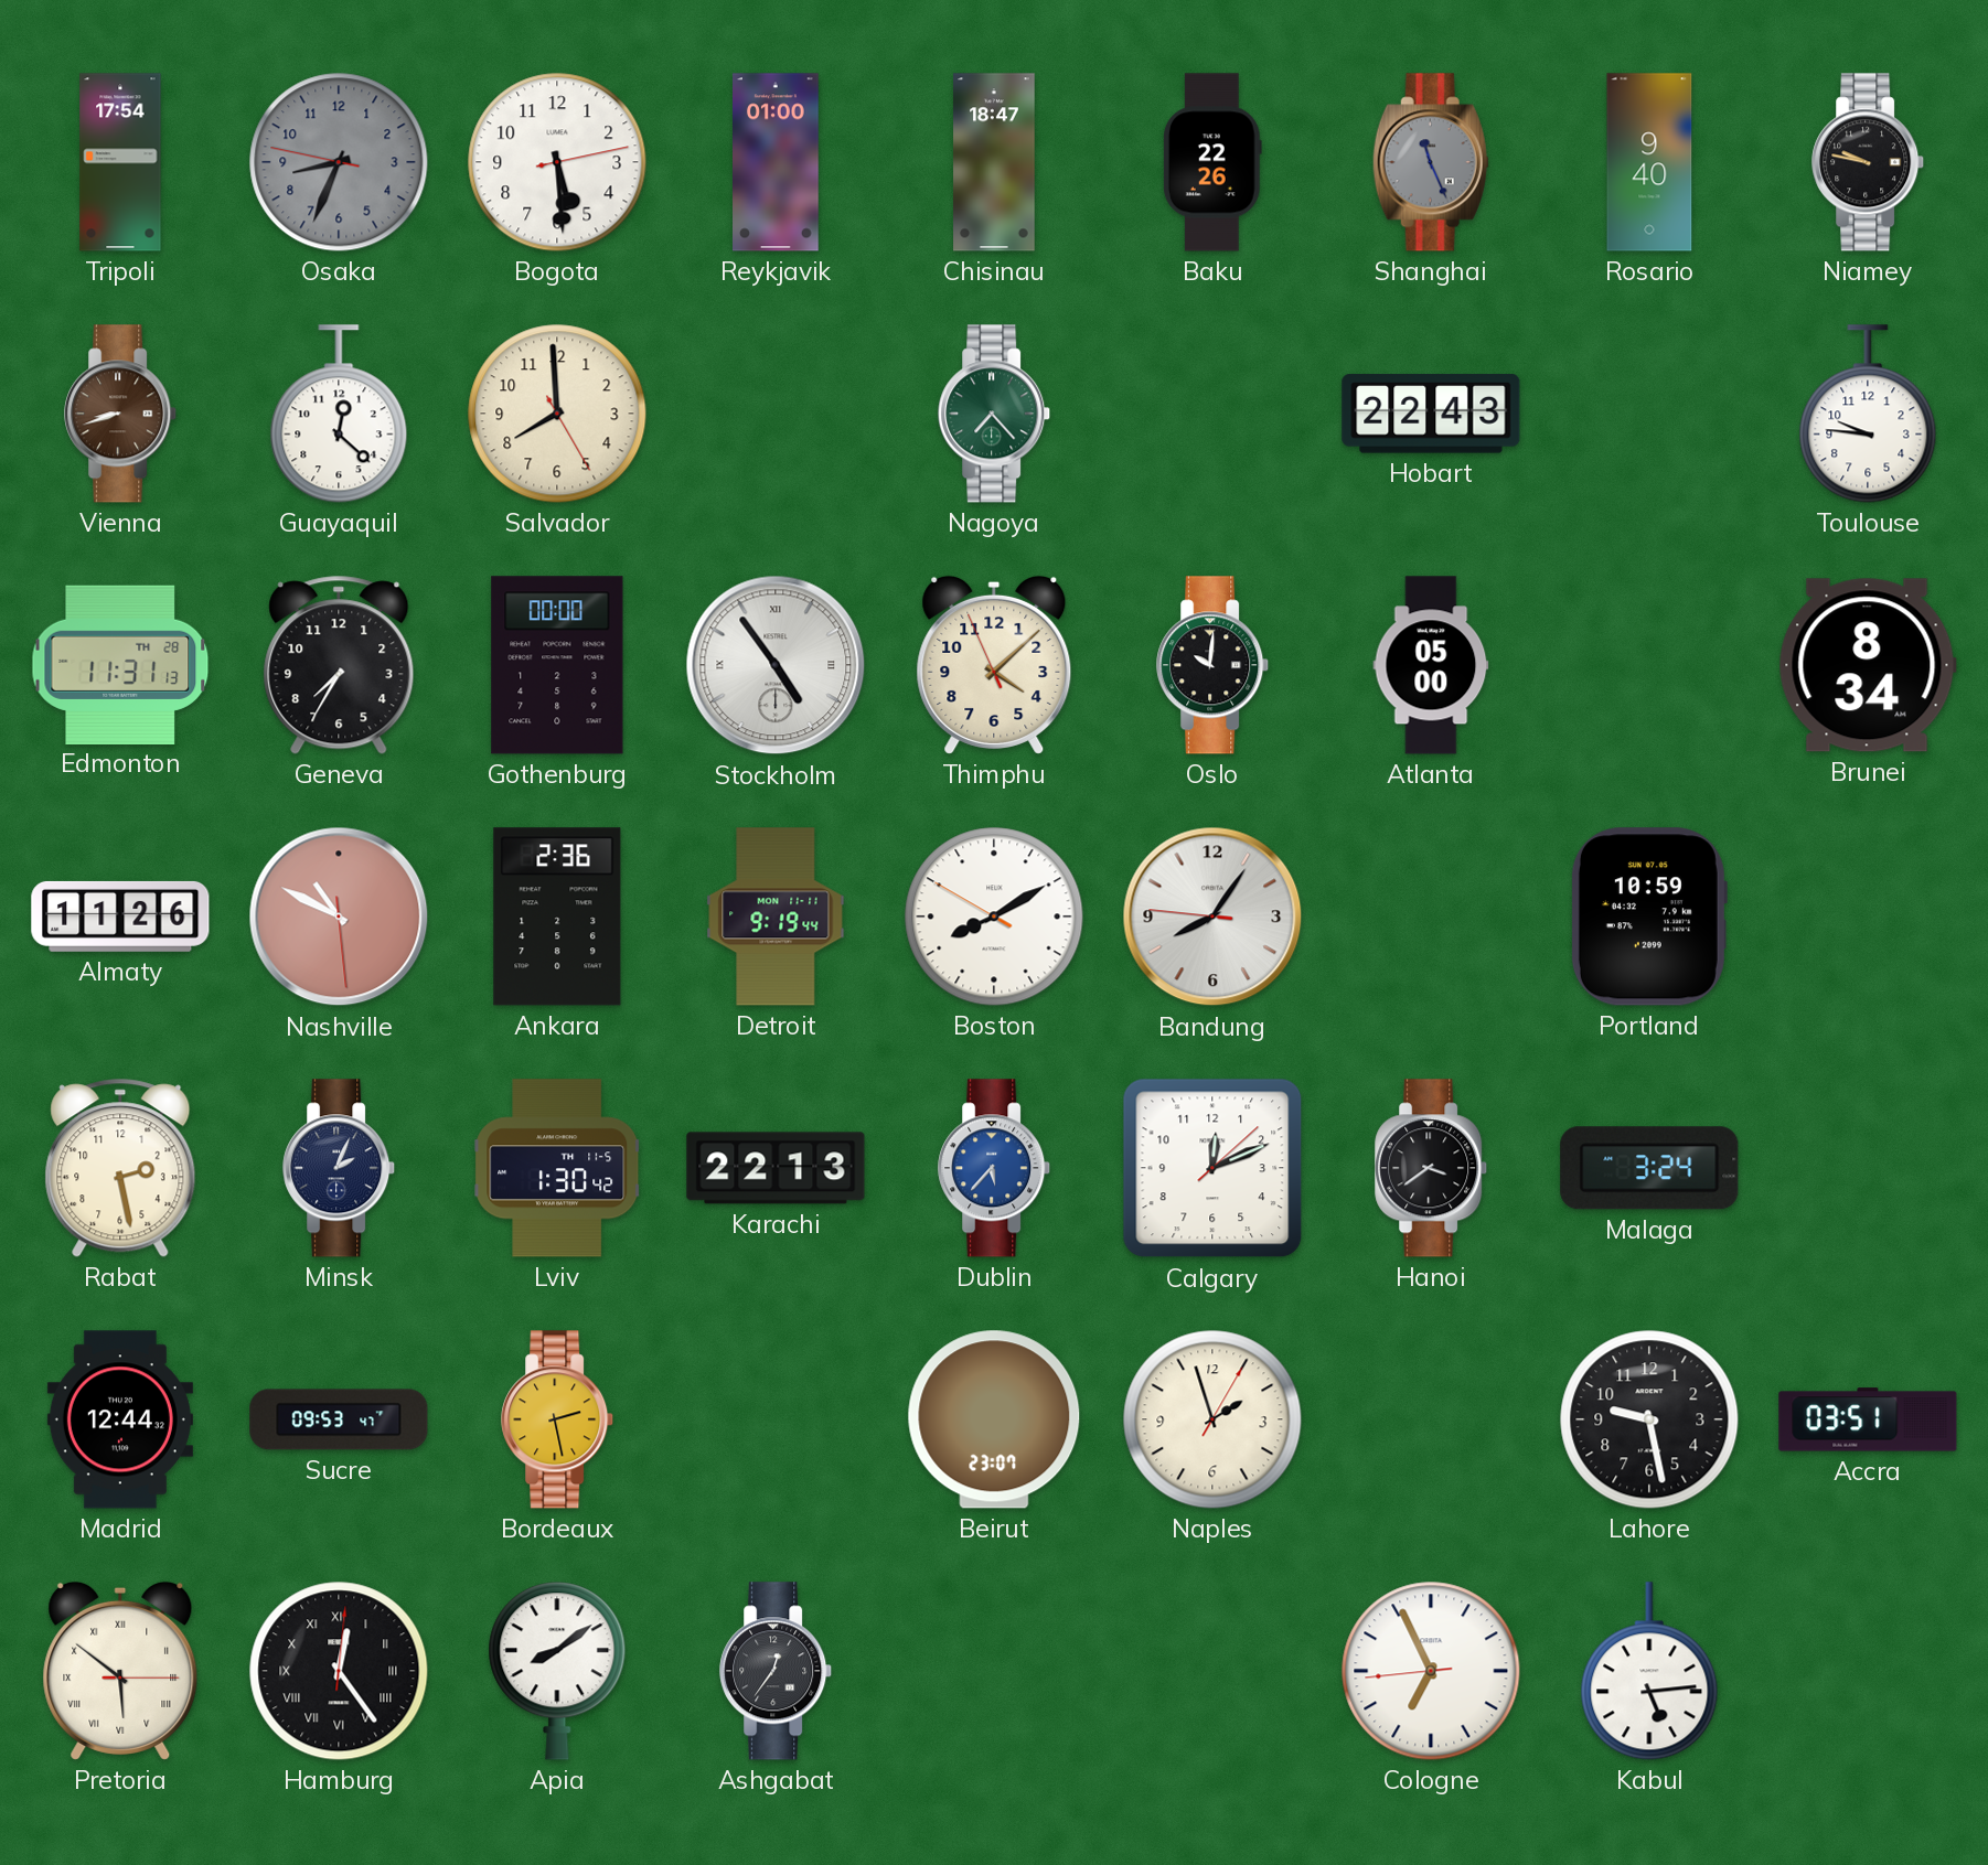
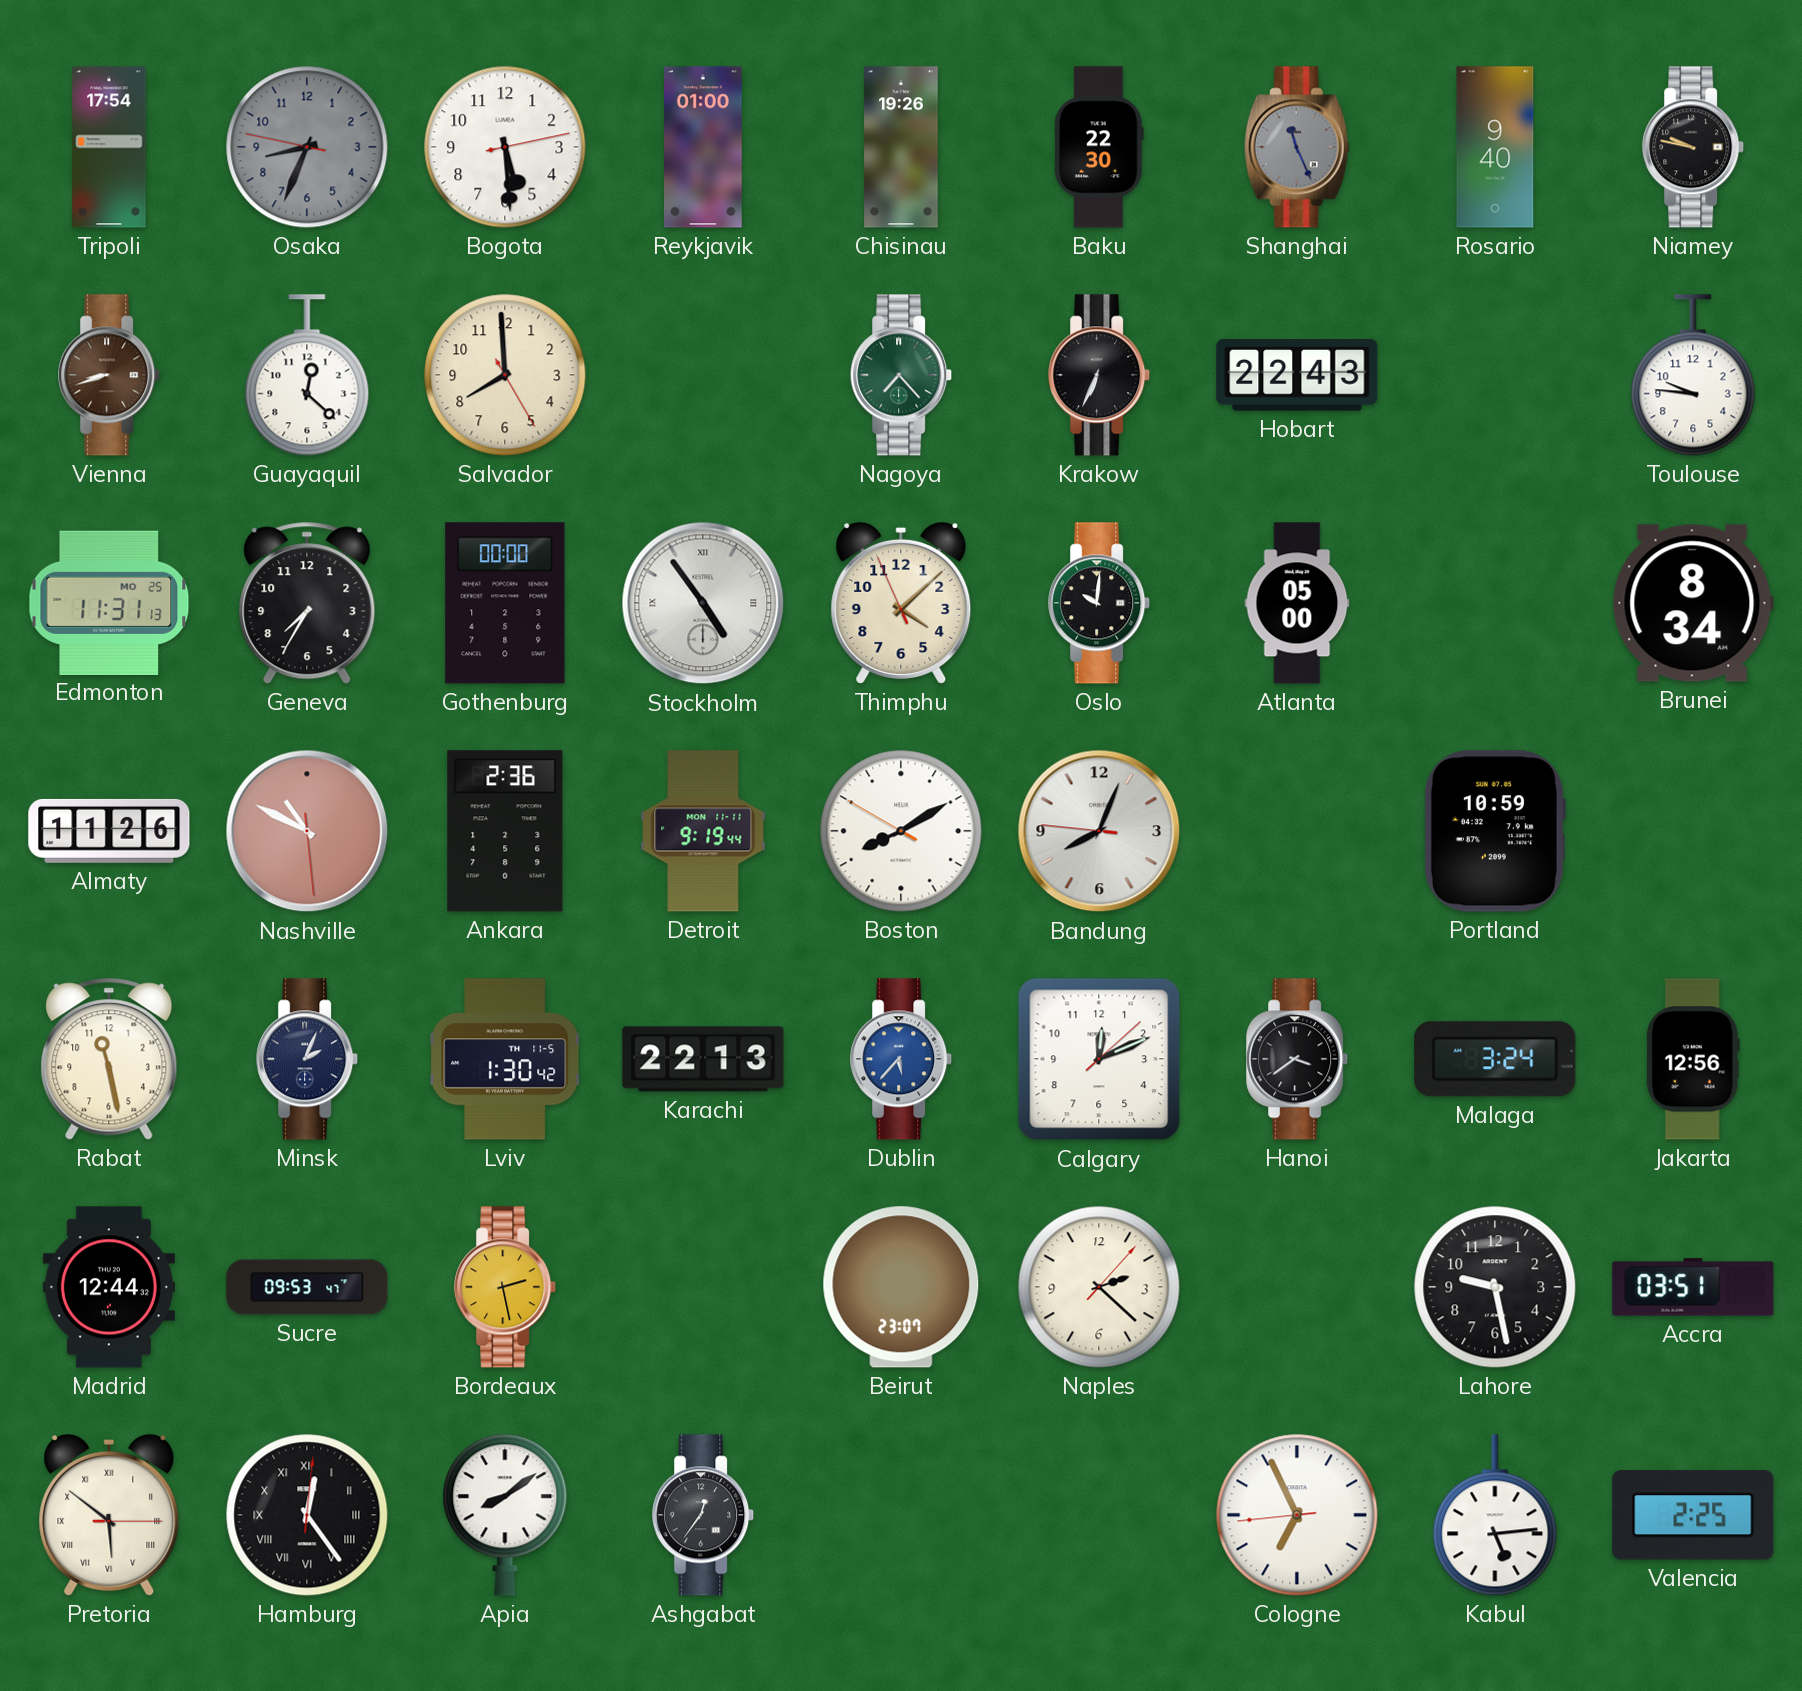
Chisinau: 18:47 -> 19:26 (901, 147)
Baku: 22:26 -> 22:30 (1099, 147)
Krakow: none -> 6:34 (1100, 375)
Edmonton date: TH 28 -> MO 25 (109, 602)
Bandung: 8:05 -> 8:03 (1099, 831)
Rabat: 2:28 -> 11:28 (109, 1059)
Jakarta: none -> 12:56 (1693, 1059)
Naples: 1:57 -> 2:22 (1099, 1287)
Valencia: none -> 2:25 (1693, 1515)
